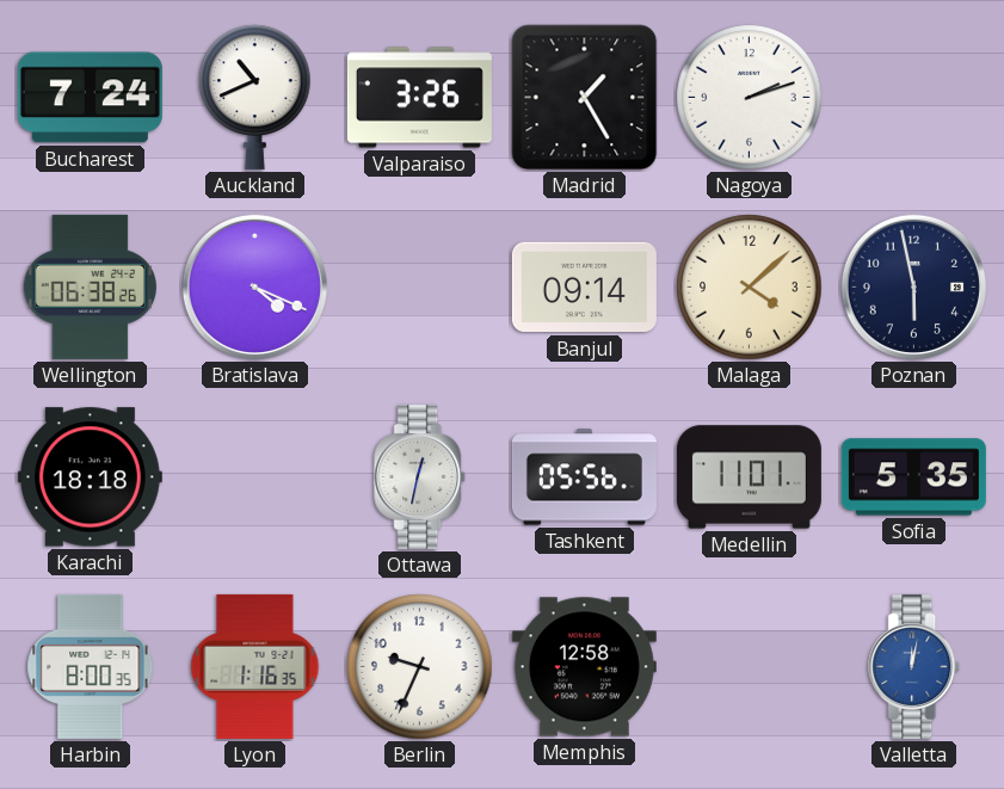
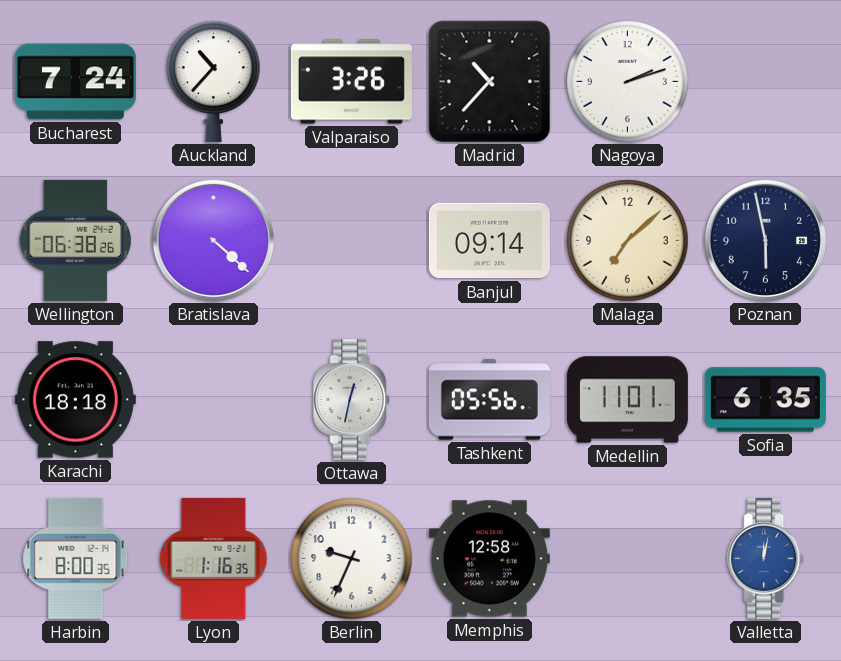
Auckland: 10:41 -> 10:37 (214, 81)
Madrid: 1:25 -> 10:37 (490, 82)
Bratislava: 4:19 -> 4:22 (213, 240)
Malaga: 4:08 -> 7:08 (628, 241)
Sofia: 5:35 -> 6:35 (765, 400)
